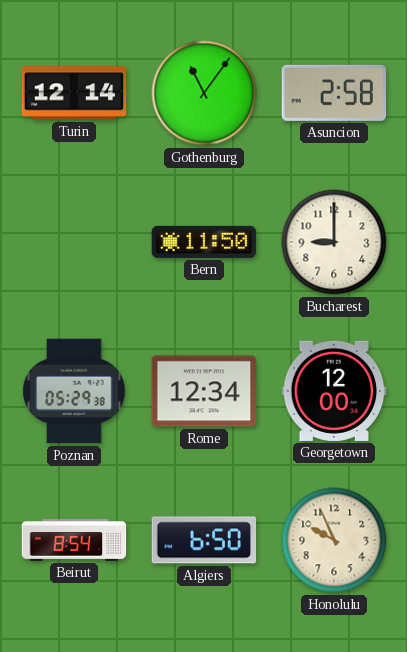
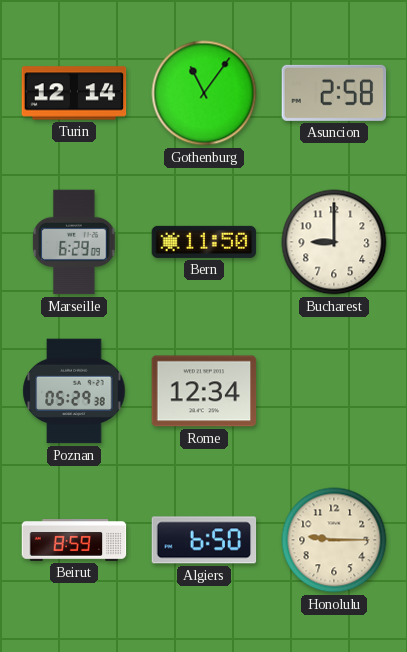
Marseille: none -> 6:29 (74, 242)
Georgetown: 12:00 -> none (334, 391)
Beirut: 8:54 -> 8:59 (74, 540)
Honolulu: 9:56 -> 9:15 (334, 540)
